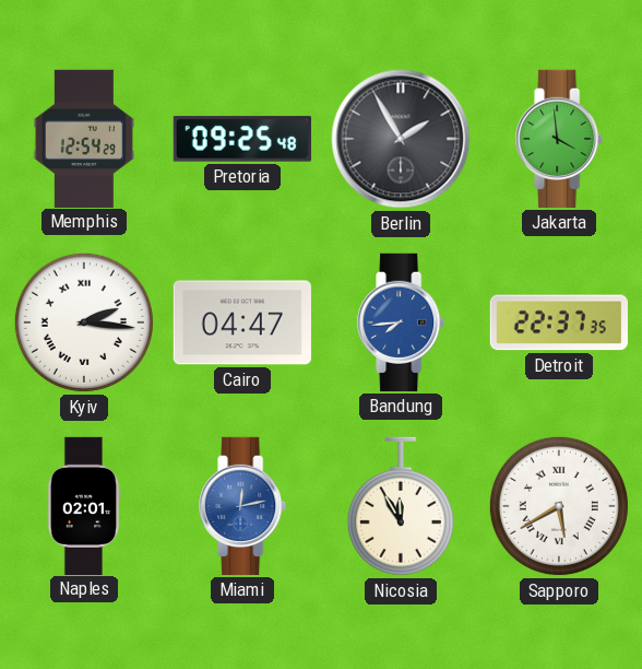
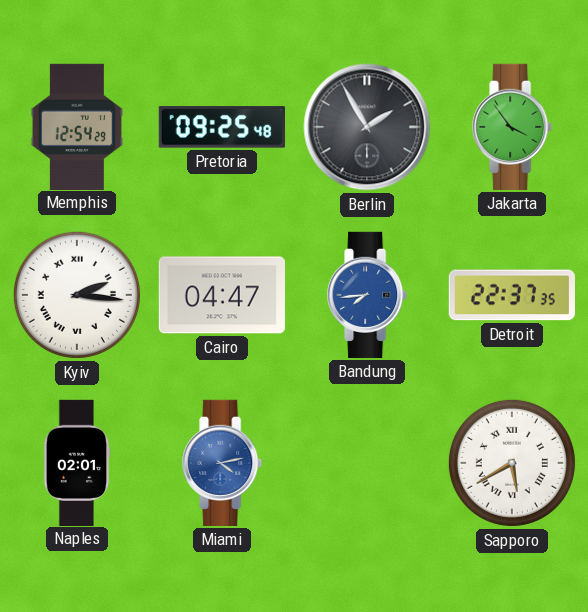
Jakarta: 3:59 -> 3:54 (513, 127)
Miami: 12:13 -> 4:13 (223, 463)
Nicosia: 11:55 -> none (401, 506)
